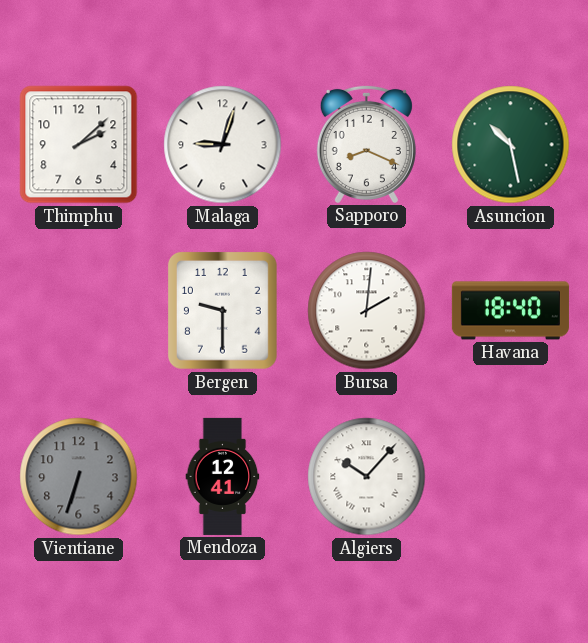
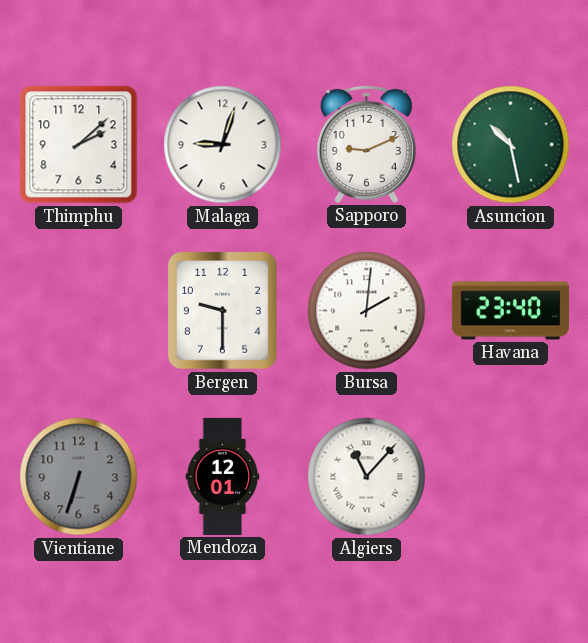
Sapporo: 8:19 -> 9:11 (366, 144)
Havana: 18:40 -> 23:40 (510, 311)
Mendoza: 12:41 -> 12:01 (223, 476)
Algiers: 10:07 -> 11:07 (367, 477)
